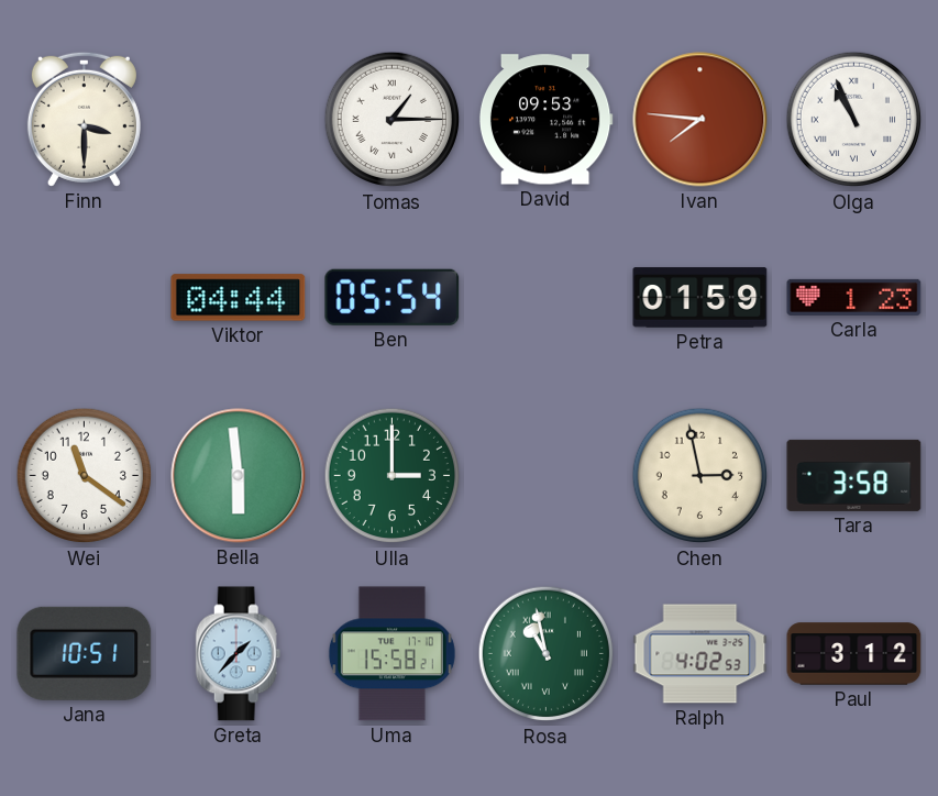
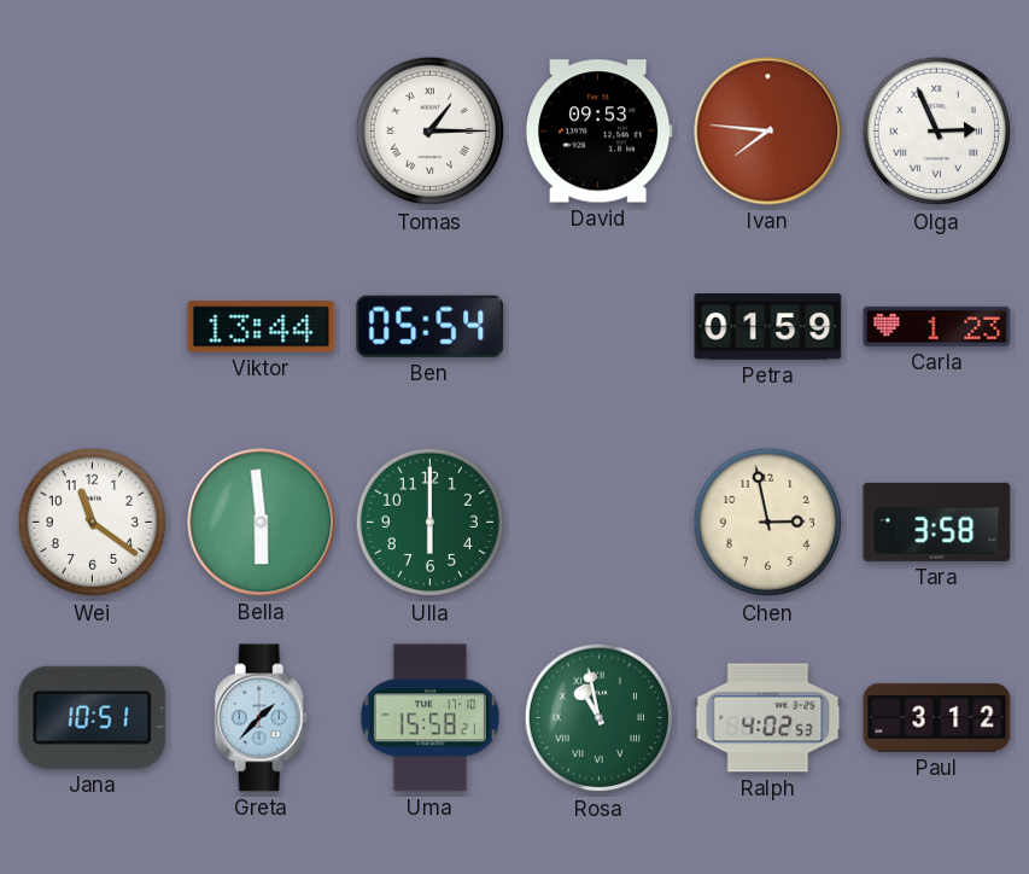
Finn: 3:30 -> none (84, 119)
Olga: 10:56 -> 2:56 (937, 132)
Viktor: 04:44 -> 13:44 (262, 327)
Ulla: 3:00 -> 6:00 (431, 523)
